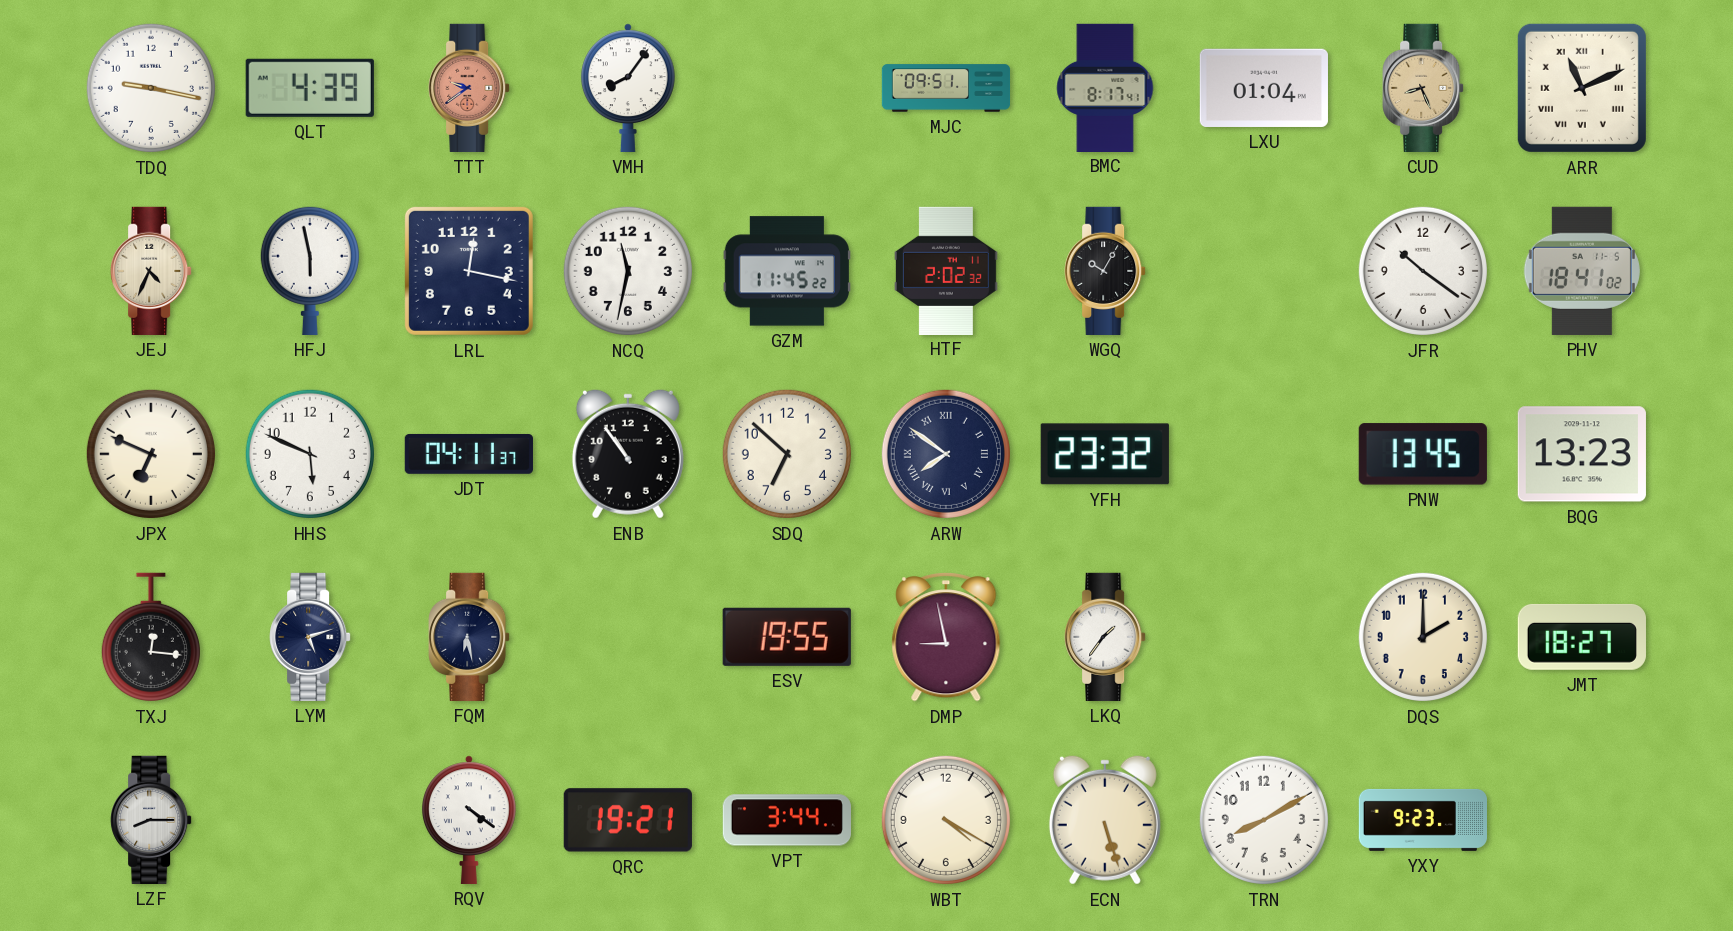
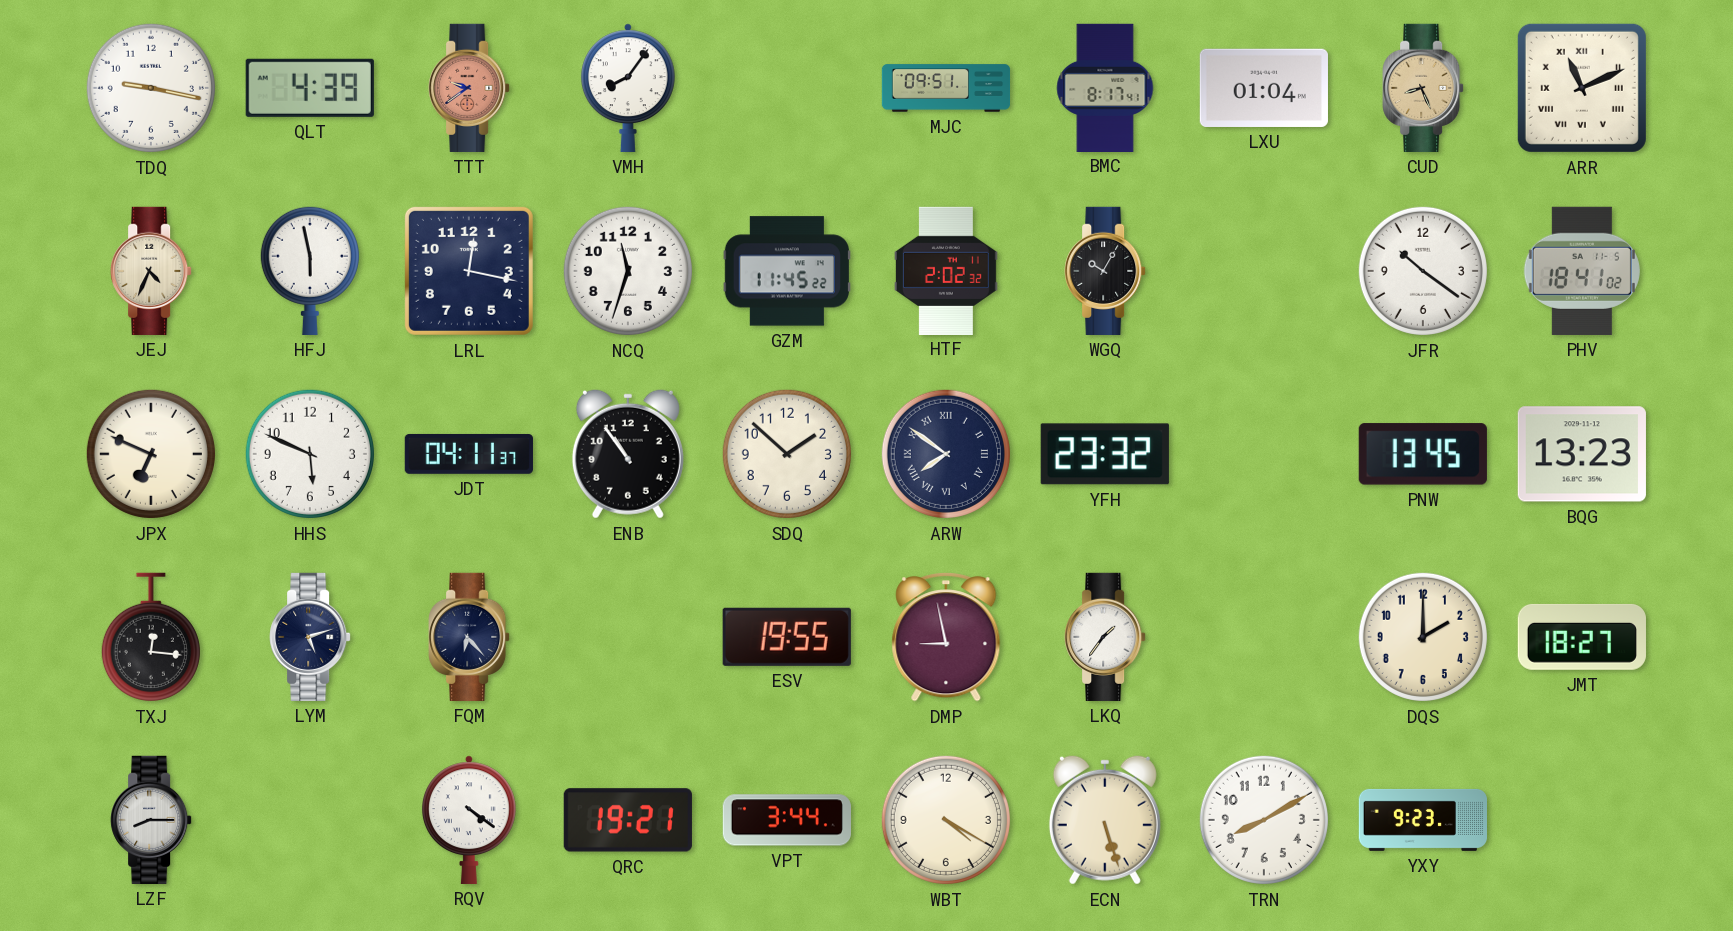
NCQ: 11:32 -> 11:33 (628, 271)
SDQ: 6:52 -> 1:52 (787, 454)
FQM: 6:28 -> 6:23 (469, 637)
